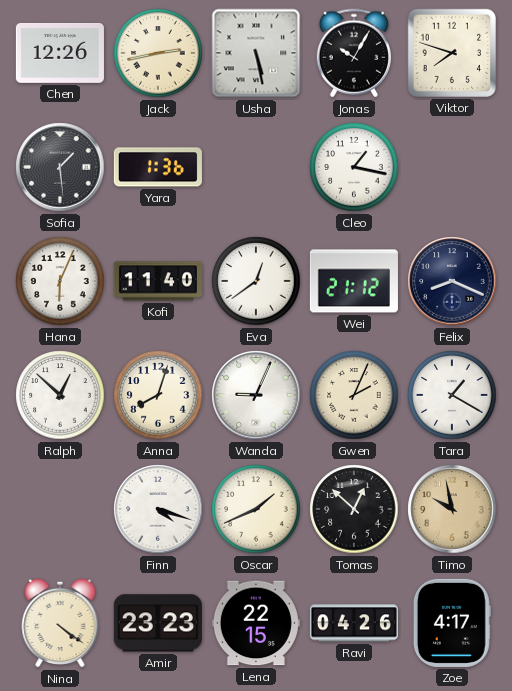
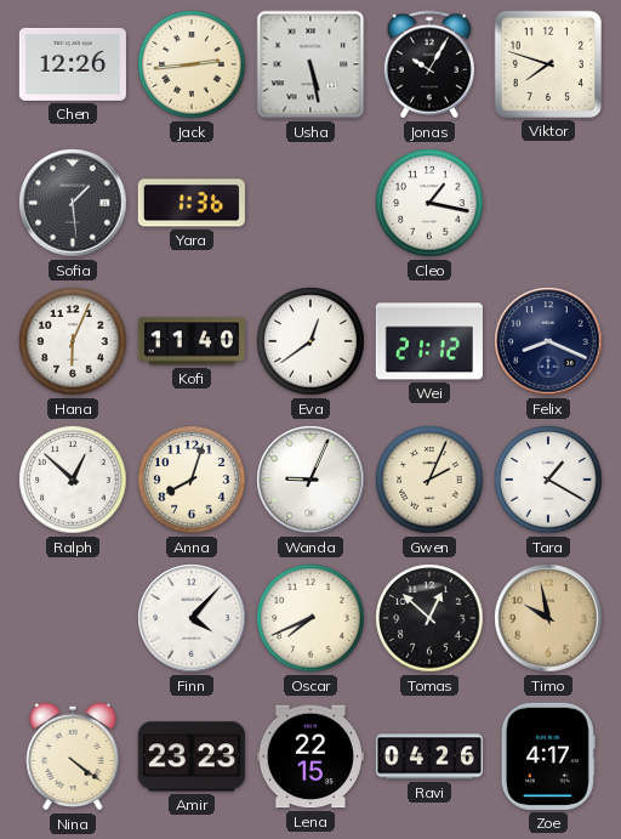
Jack: 2:43 -> 2:44 (192, 64)
Finn: 4:18 -> 4:07 (192, 618)
Oscar: 1:41 -> 7:41 (310, 618)
